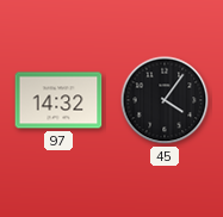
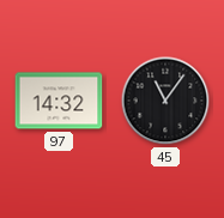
45: 4:06 -> 11:06 (165, 101)
